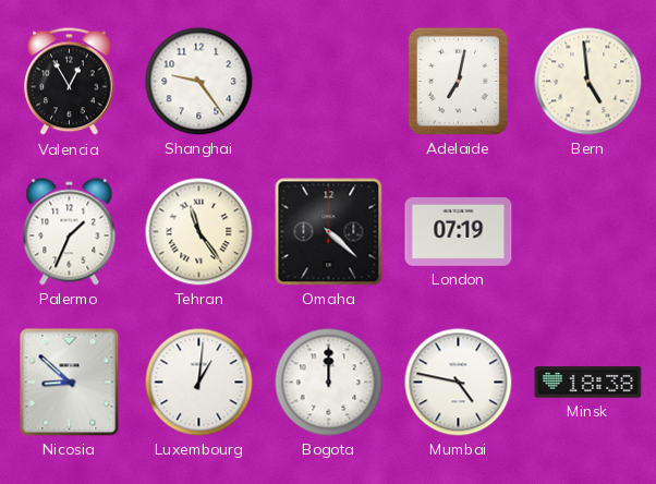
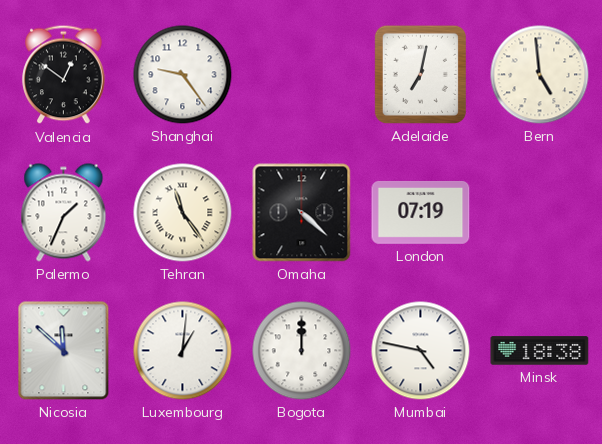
Valencia: 12:55 -> 12:51 (64, 75)
Nicosia: 8:52 -> 11:52 (64, 351)
